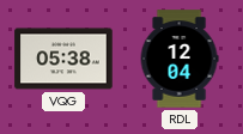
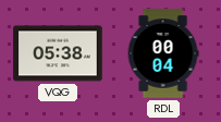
RDL: 12:04 -> 00:04 (163, 53)
